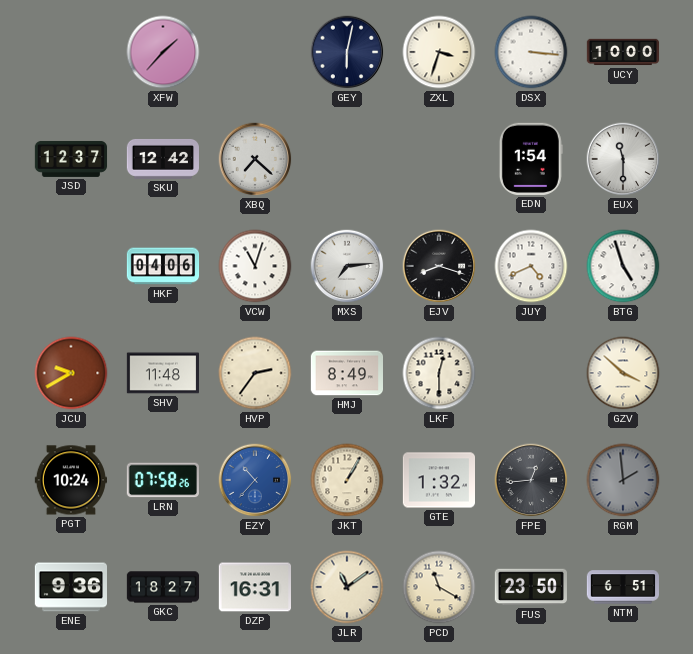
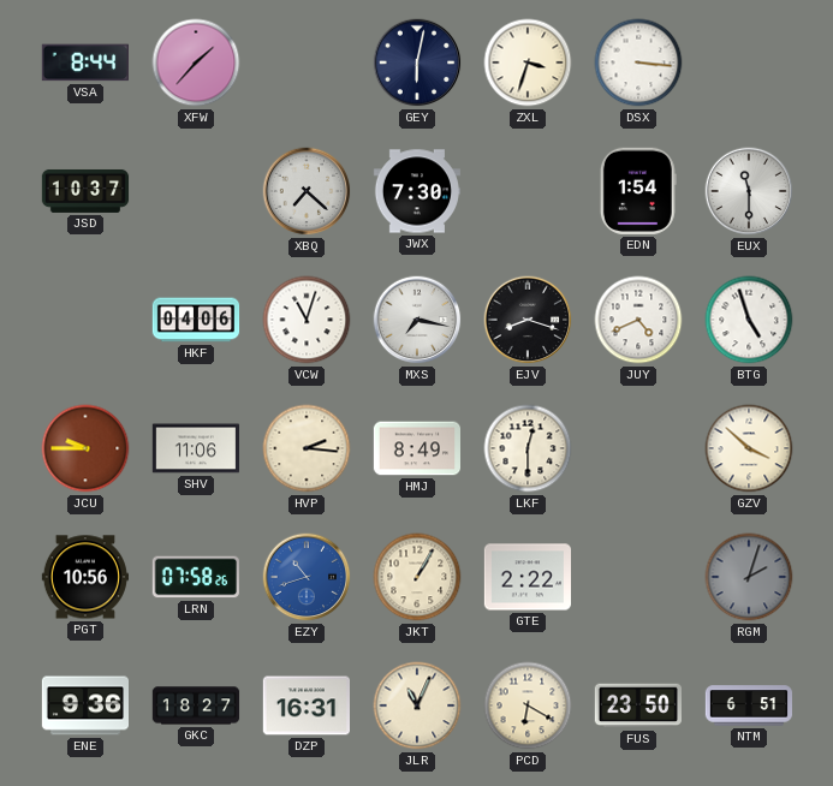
VSA: none -> 8:44 (85, 62)
UCY: 10:00 -> none (623, 52)
JSD: 12:37 -> 10:37 (85, 191)
SKU: 12:42 -> none (162, 159)
JWX: none -> 7:30 (416, 191)
MXS: 7:14 -> 7:17 (417, 320)
JCU: 9:40 -> 9:45 (85, 448)
SHV: 11:48 -> 11:06 (195, 448)
HVP: 2:36 -> 2:16 (307, 448)
PGT: 10:24 -> 10:56 (84, 577)
EZY: 10:37 -> 10:42 (307, 577)
GTE: 1:32 -> 2:22 (526, 577)
FPE: 12:44 -> none (531, 480)
RGM: 1:59 -> 2:03 (749, 577)
JLR: 11:09 -> 11:04 (417, 705)
PCD: 11:20 -> 6:20 (528, 705)
